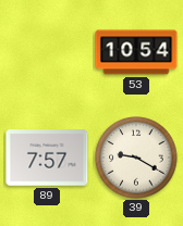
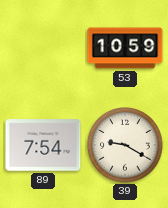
53: 10:54 -> 10:59 (125, 48)
89: 7:57 -> 7:54 (43, 145)
